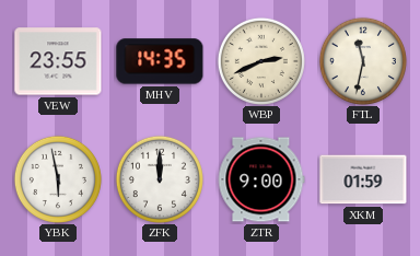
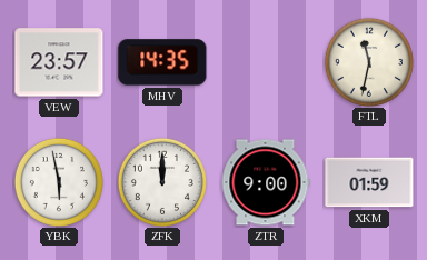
VEW: 23:55 -> 23:57 (59, 62)
WBP: 2:41 -> none (261, 61)
